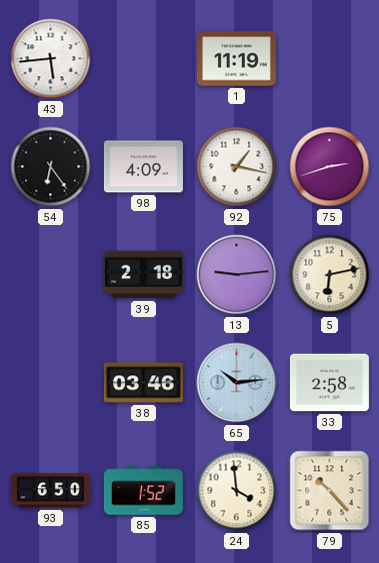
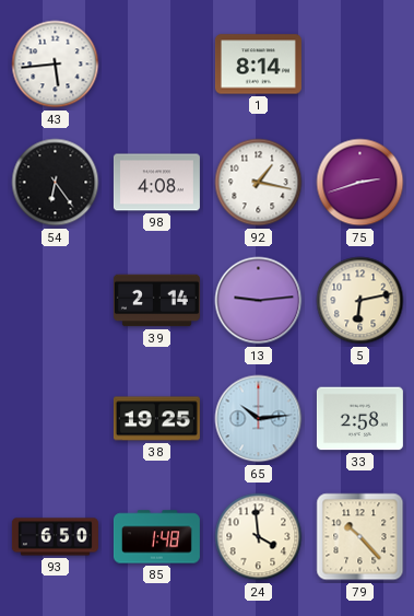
1: 11:19 -> 8:14 (258, 65)
98: 4:09 -> 4:08 (156, 183)
39: 2:18 -> 2:14 (156, 301)
38: 03:46 -> 19:25 (156, 419)
85: 1:52 -> 1:48 (156, 537)
